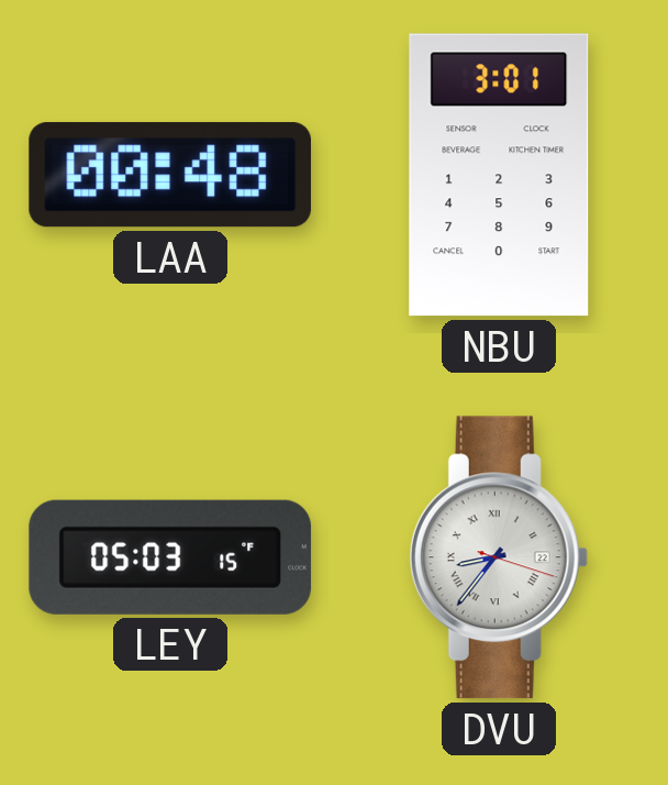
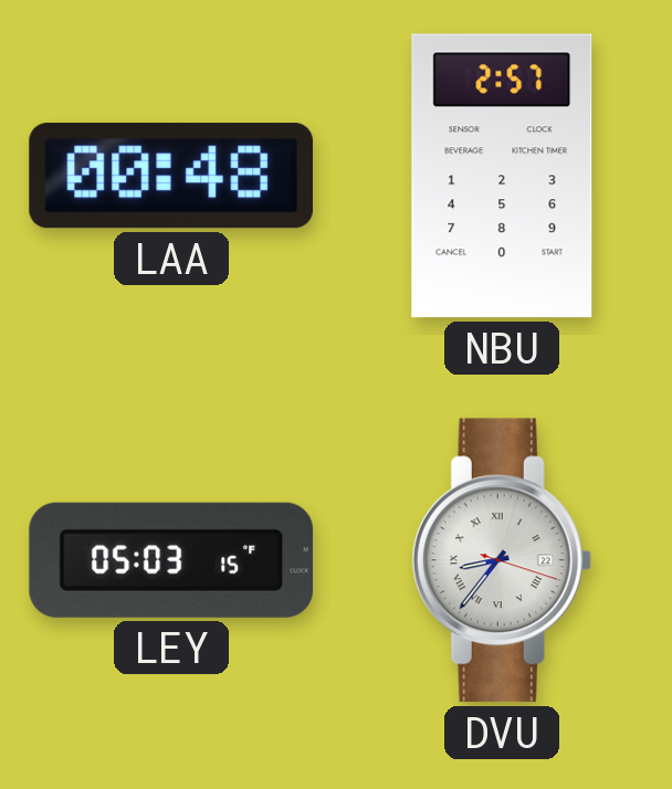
NBU: 3:01 -> 2:57 (502, 176)
